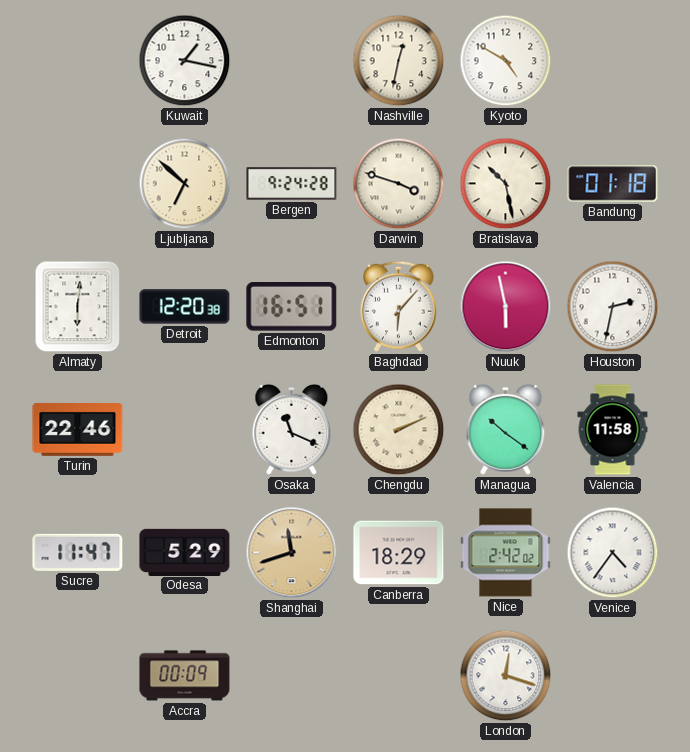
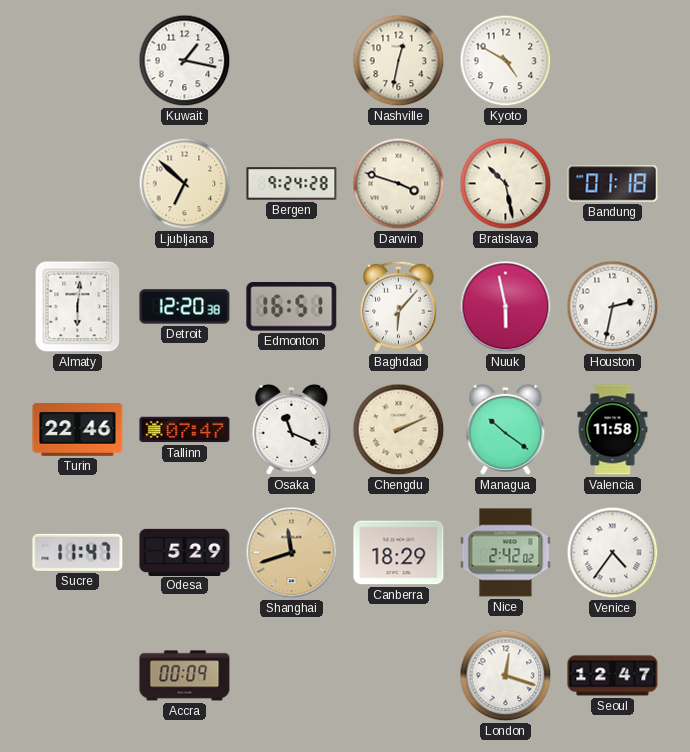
Tallinn: none -> 07:47 (185, 430)
Seoul: none -> 12:47 (613, 676)
